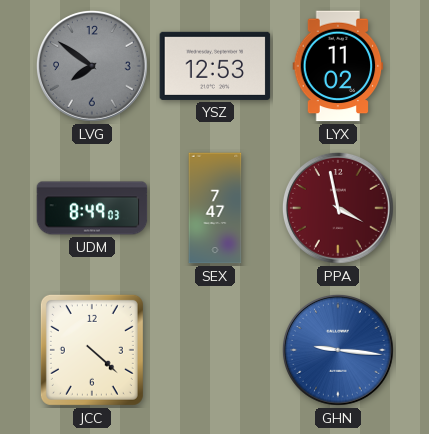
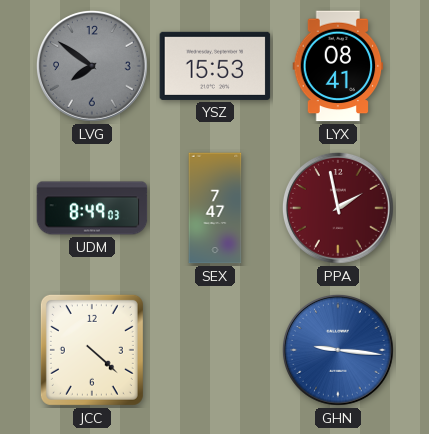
YSZ: 12:53 -> 15:53 (215, 66)
LYX: 11:02 -> 08:41 (338, 66)
PPA: 3:58 -> 1:58 (339, 209)
